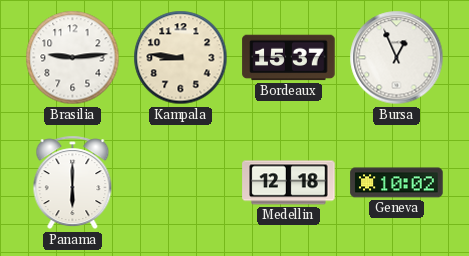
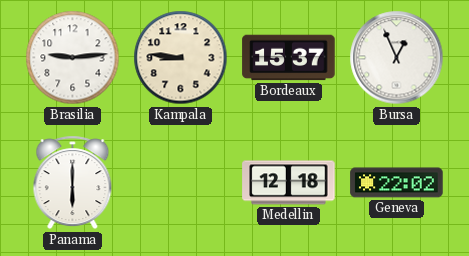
Geneva: 10:02 -> 22:02 (397, 183)
